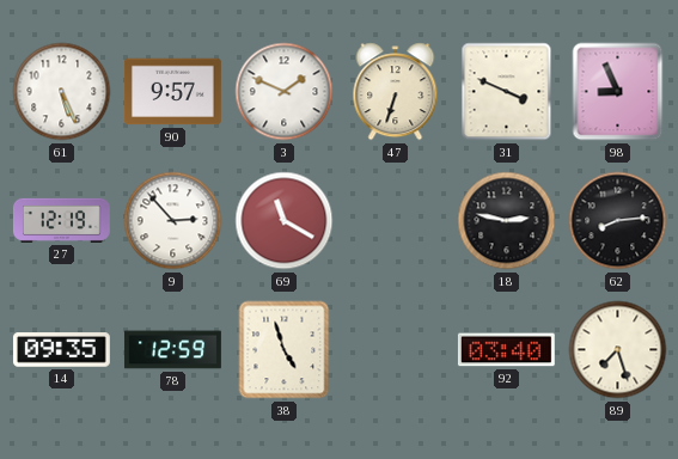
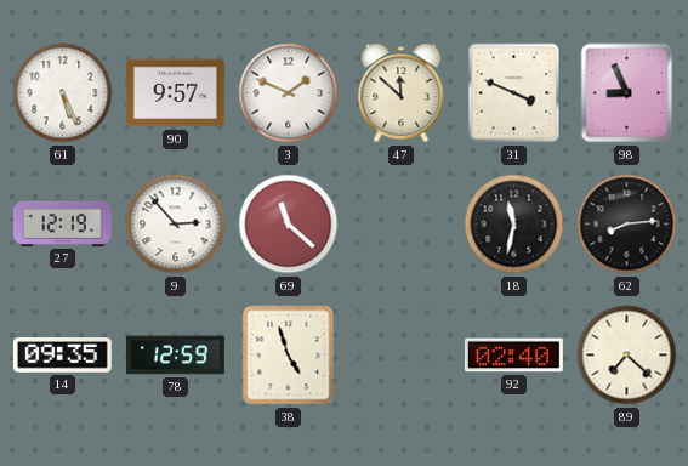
47: 6:33 -> 11:52 (402, 93)
69: 11:20 -> 11:22 (289, 225)
18: 2:47 -> 11:32 (514, 225)
92: 03:40 -> 02:40 (513, 356)
89: 7:27 -> 7:22 (627, 356)
